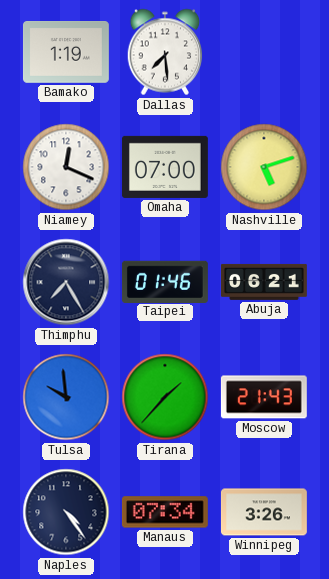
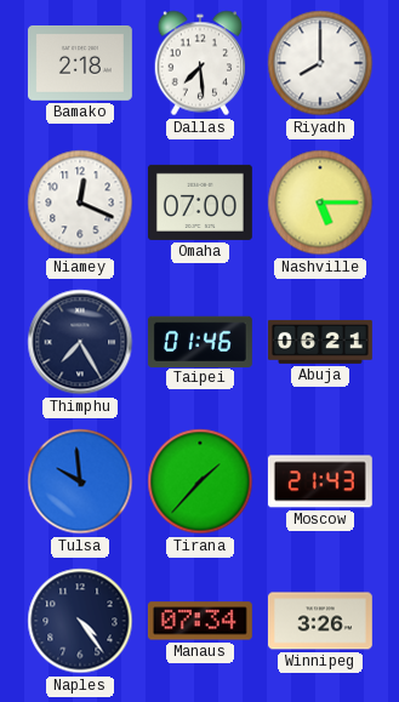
Bamako: 1:19 -> 2:18 (80, 64)
Riyadh: none -> 8:00 (320, 63)
Nashville: 5:12 -> 5:15 (320, 202)
